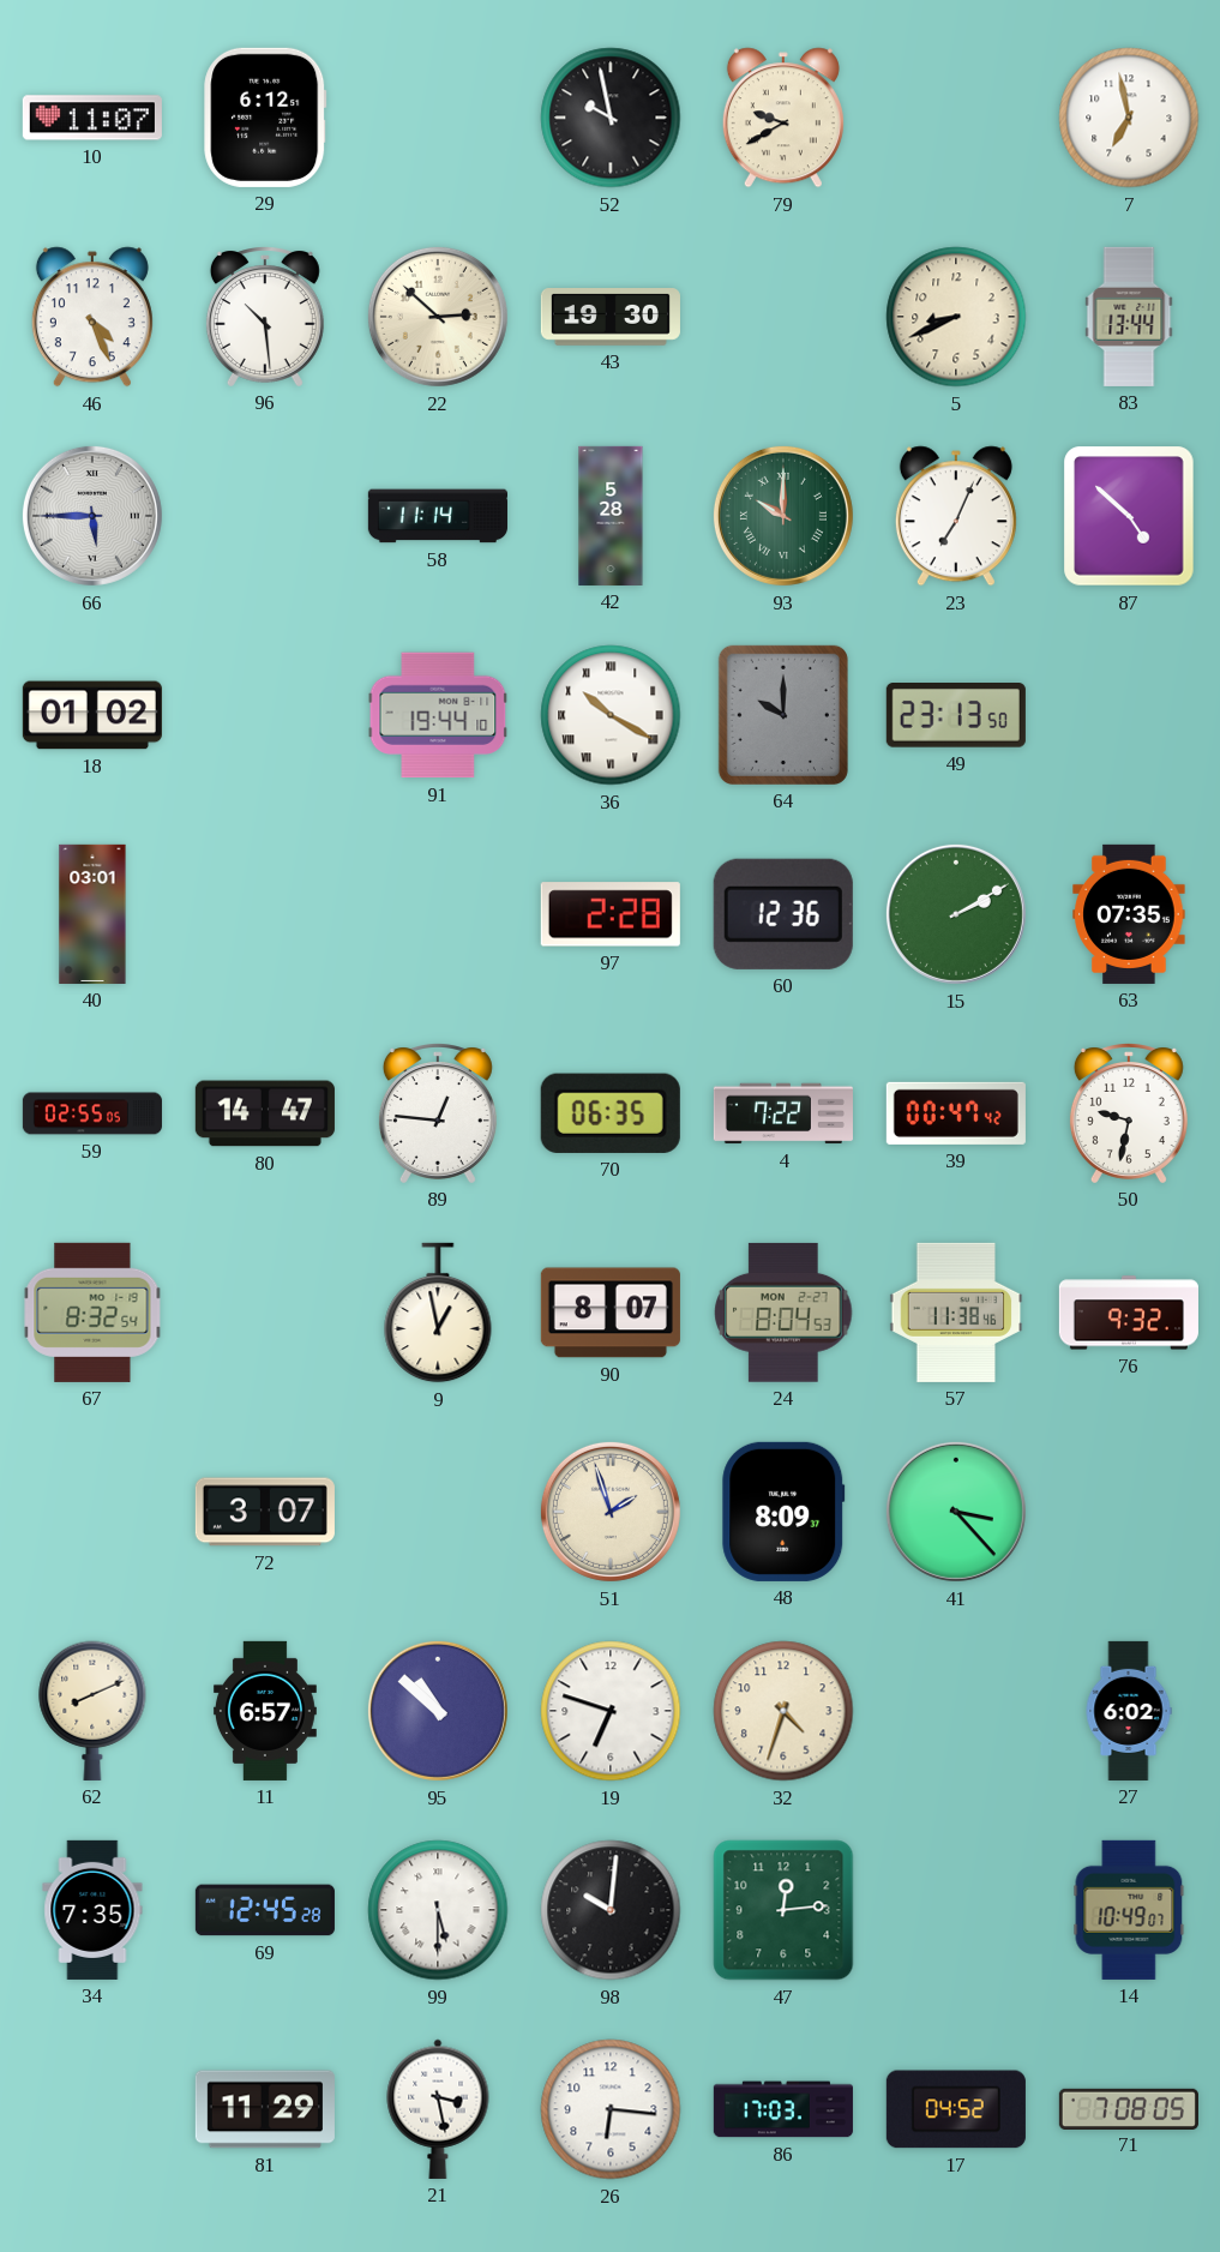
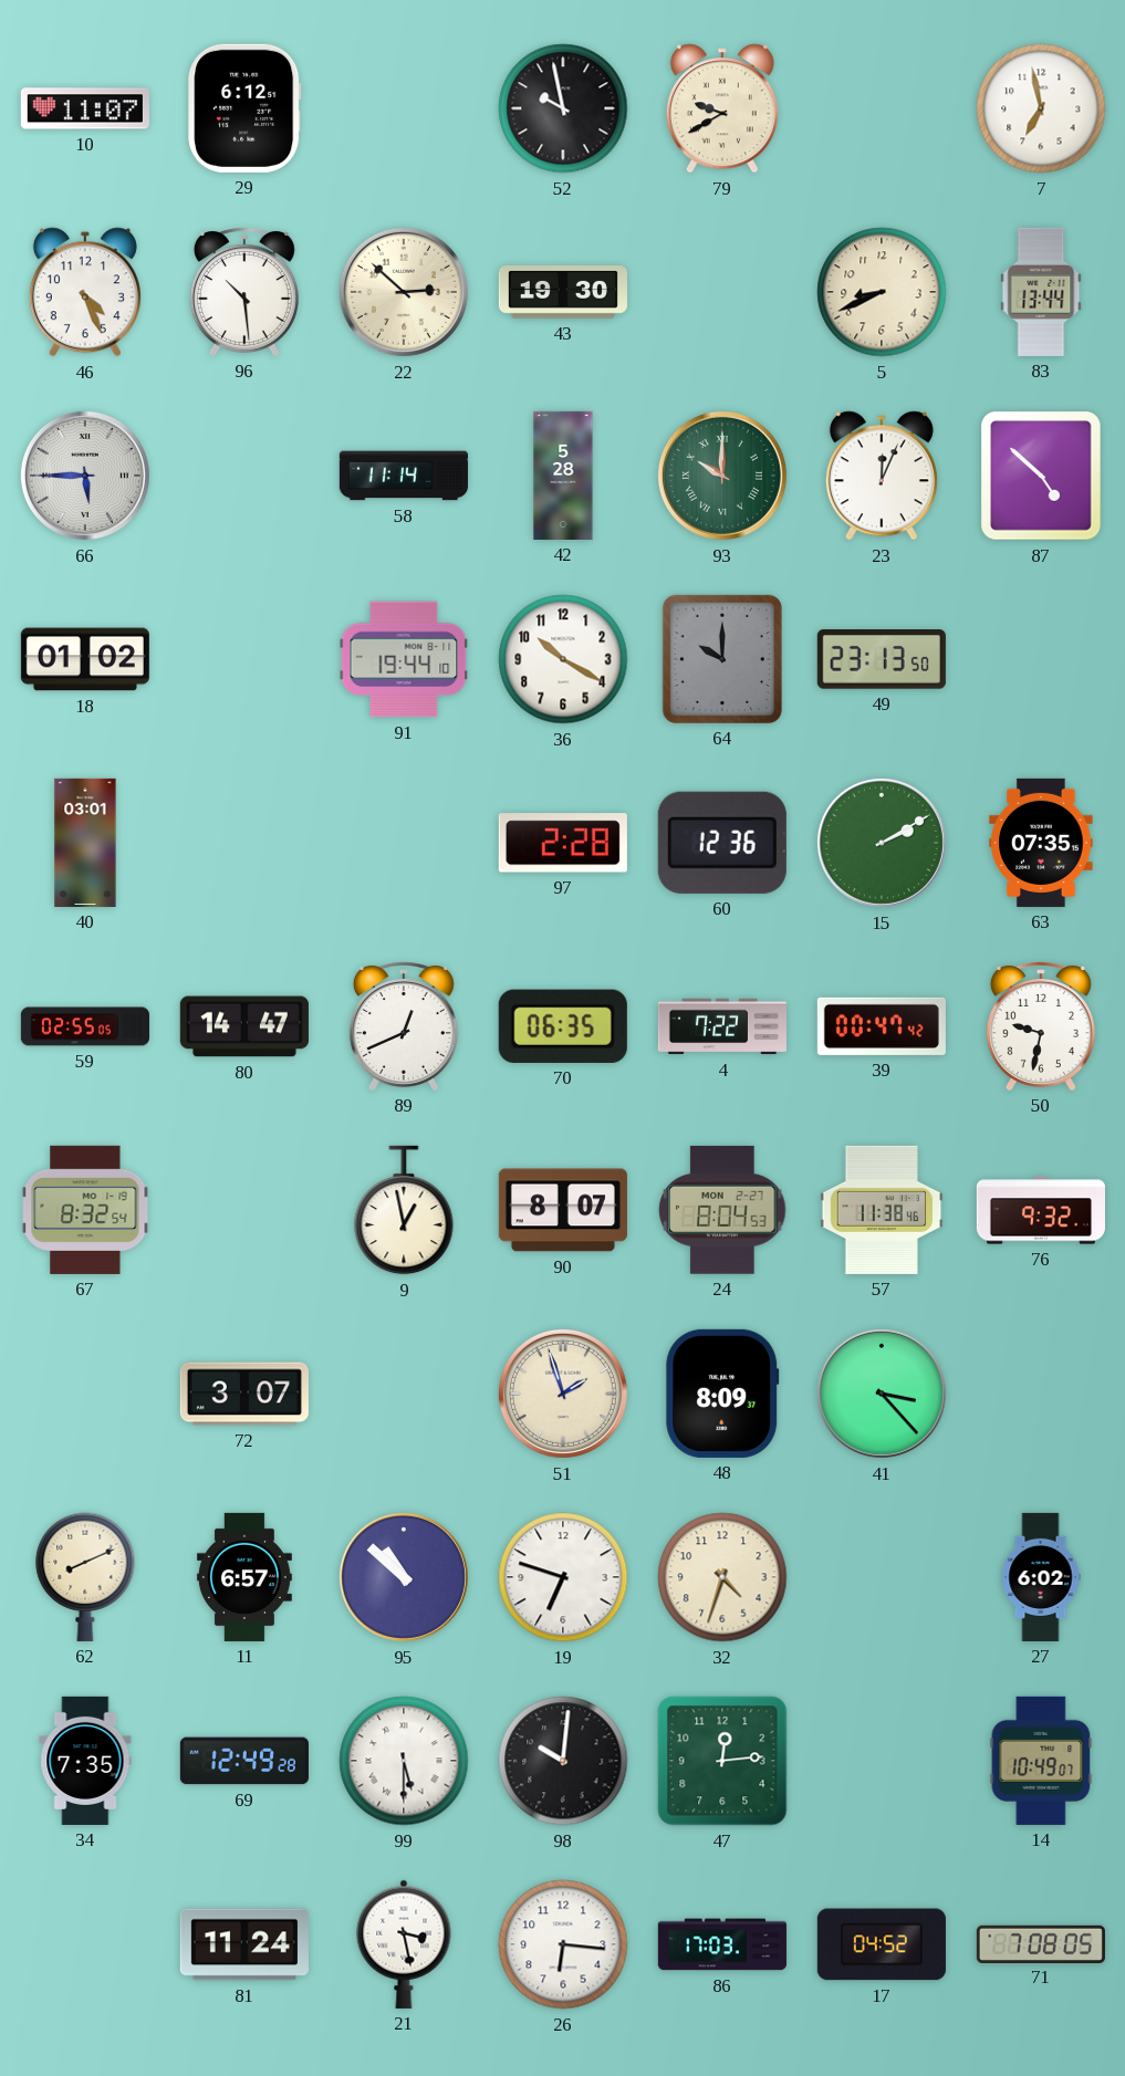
23: 7:04 -> 12:04 (882, 476)
36 numerals: Roman -> Arabic (563, 659)
89: 12:46 -> 12:41 (404, 1026)
69: 12:45 -> 12:49 (244, 1761)
81: 11:29 -> 11:24 (244, 1944)
